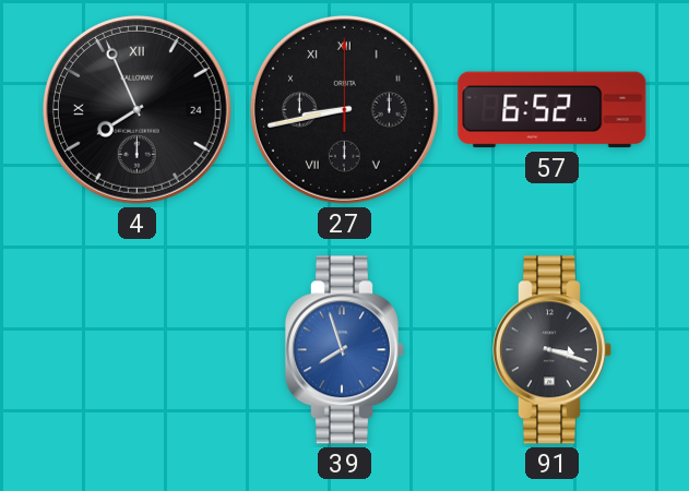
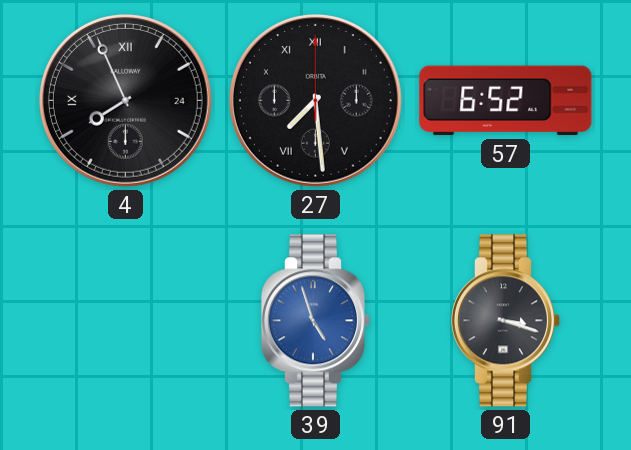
27: 8:43 -> 7:29 (315, 100)
39: 7:57 -> 4:57 (316, 321)
